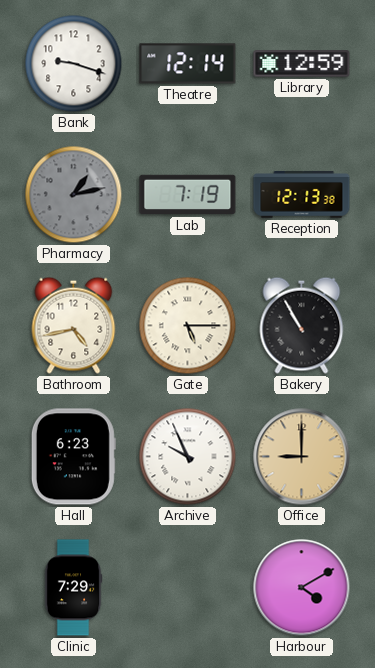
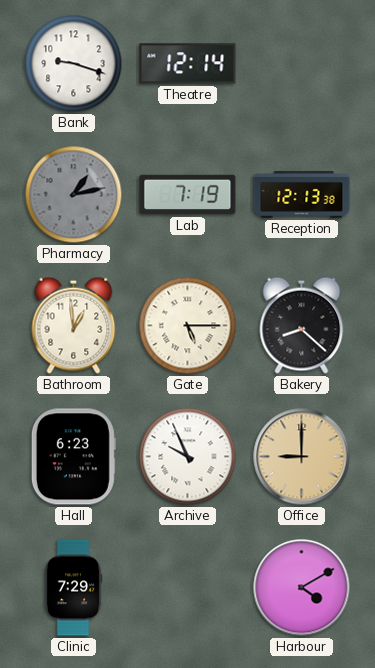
Library: 12:59 -> none (302, 64)
Bathroom: 4:43 -> 12:59 (74, 325)
Bakery: 10:55 -> 8:22 (302, 325)
